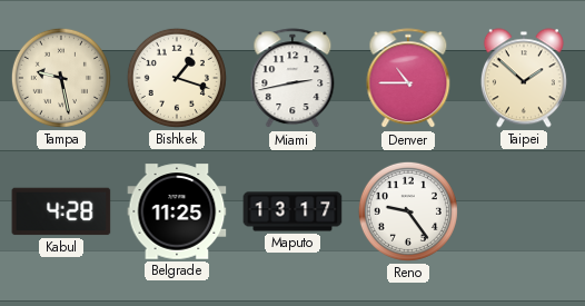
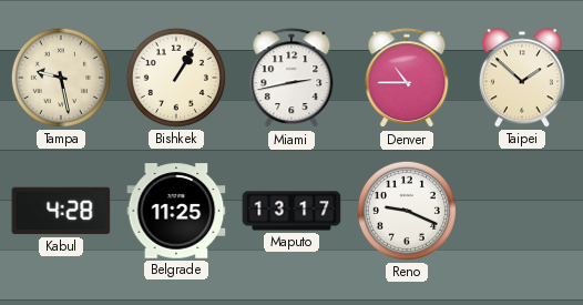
Bishkek: 1:18 -> 1:05 (176, 78)
Reno: 9:24 -> 9:19 (407, 211)
